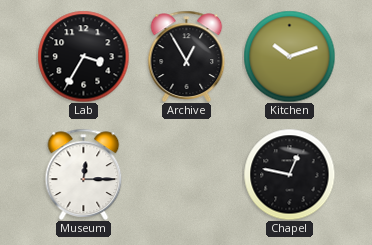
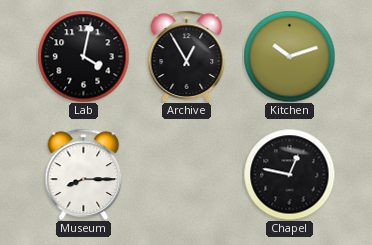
Lab: 3:35 -> 4:02 (83, 56)
Museum: 12:15 -> 8:15 (84, 174)
